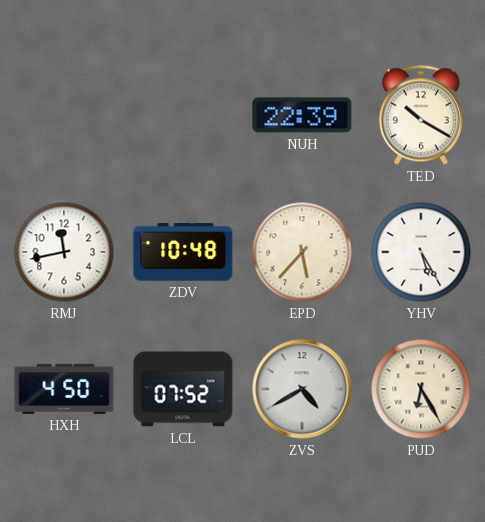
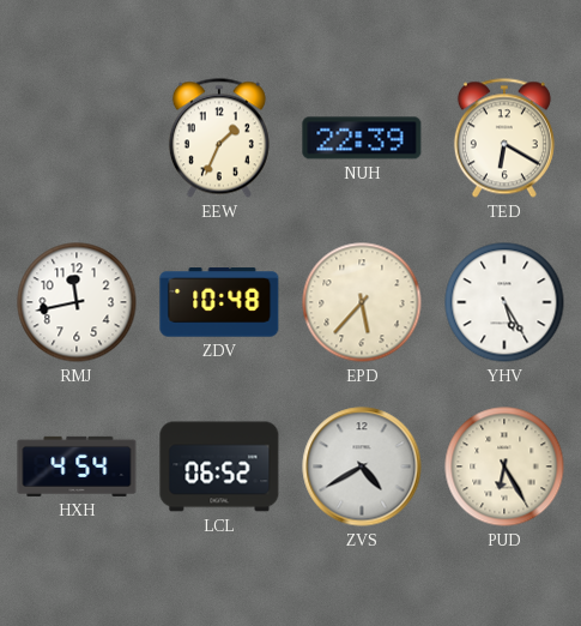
EEW: none -> 1:34 (219, 138)
TED: 10:20 -> 6:20 (504, 138)
HXH: 4:50 -> 4:54 (77, 467)
LCL: 07:52 -> 06:52 (219, 467)
